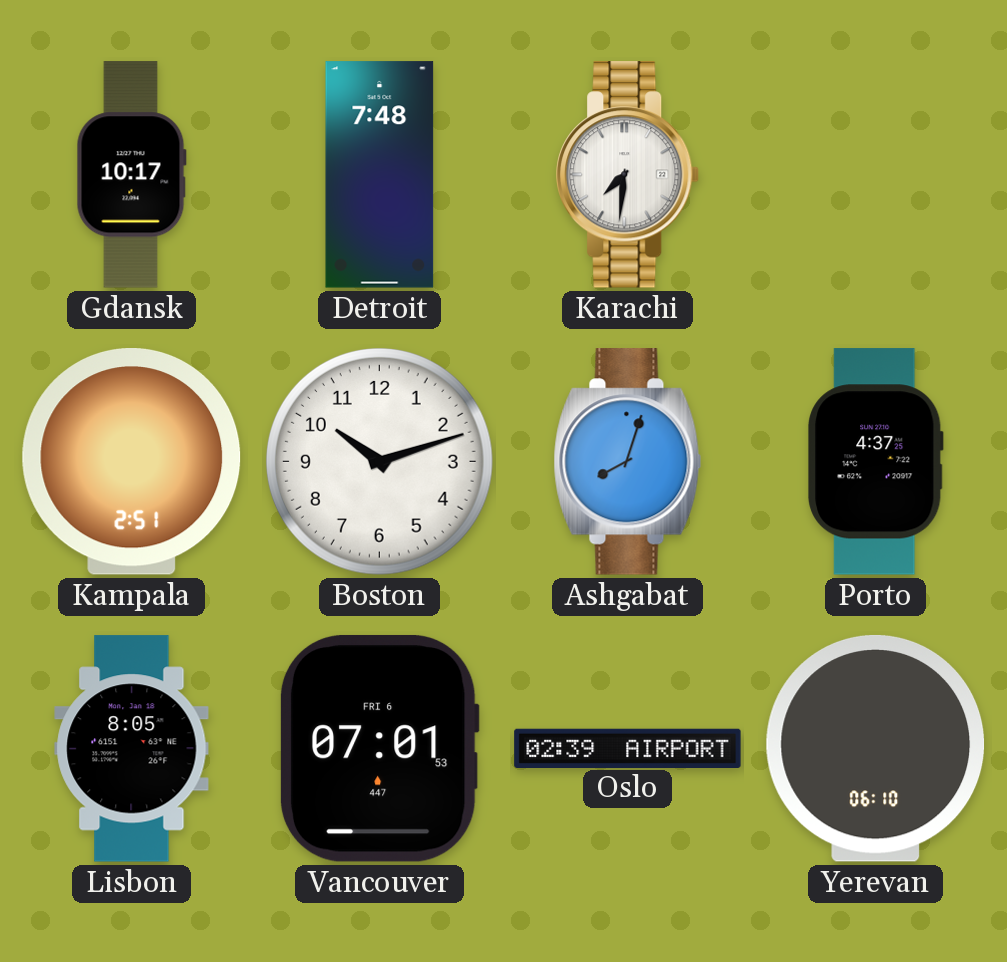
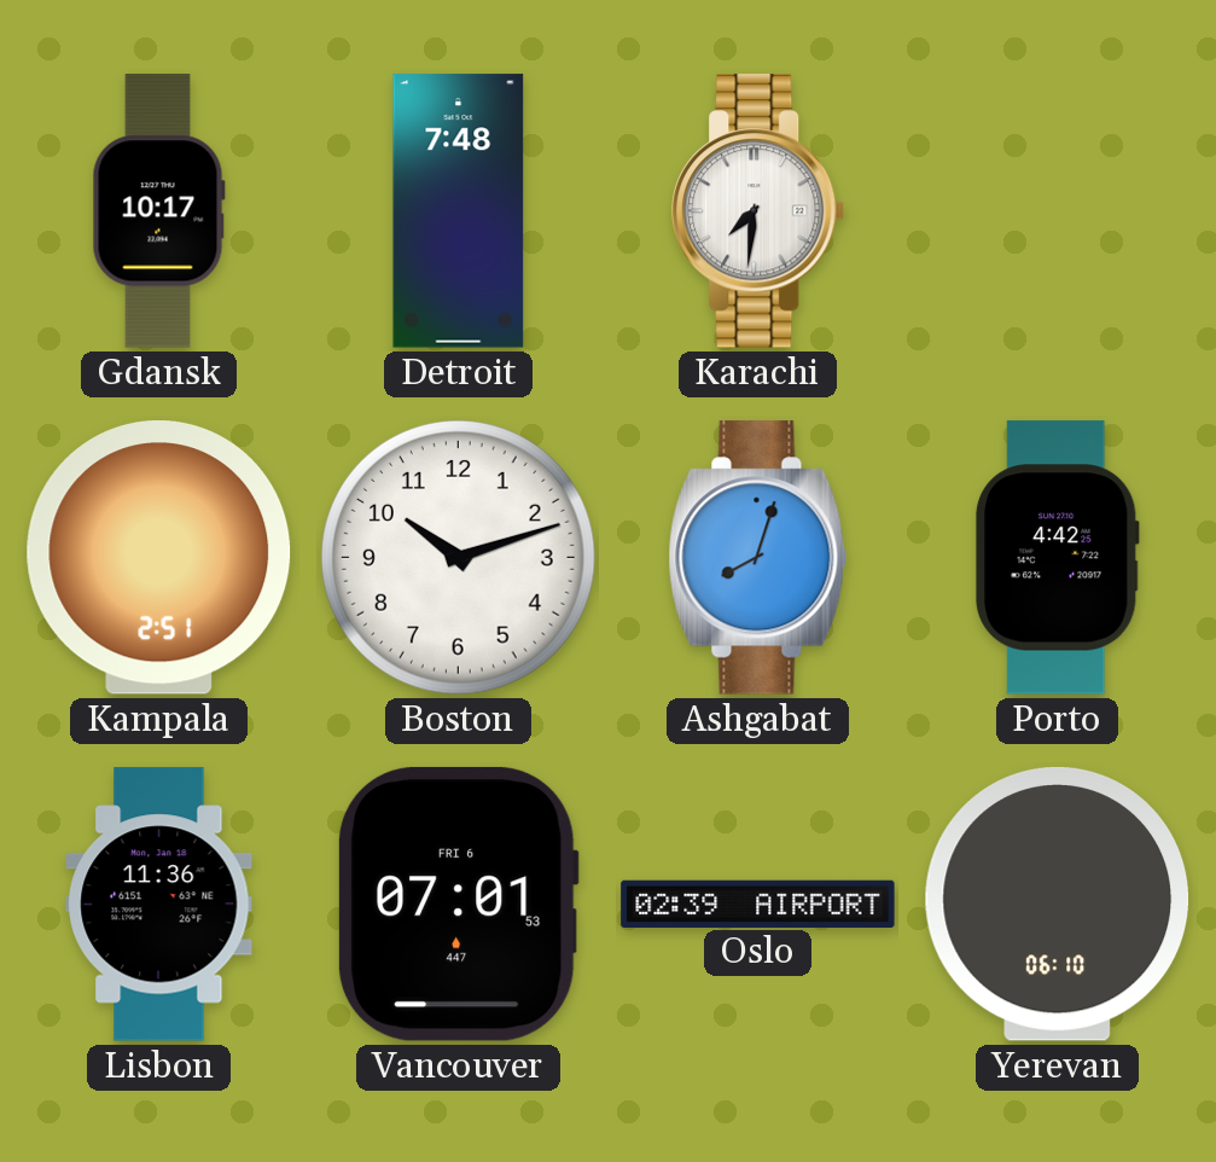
Porto: 4:37 -> 4:42 (1058, 558)
Lisbon: 8:05 -> 11:36 (159, 905)
